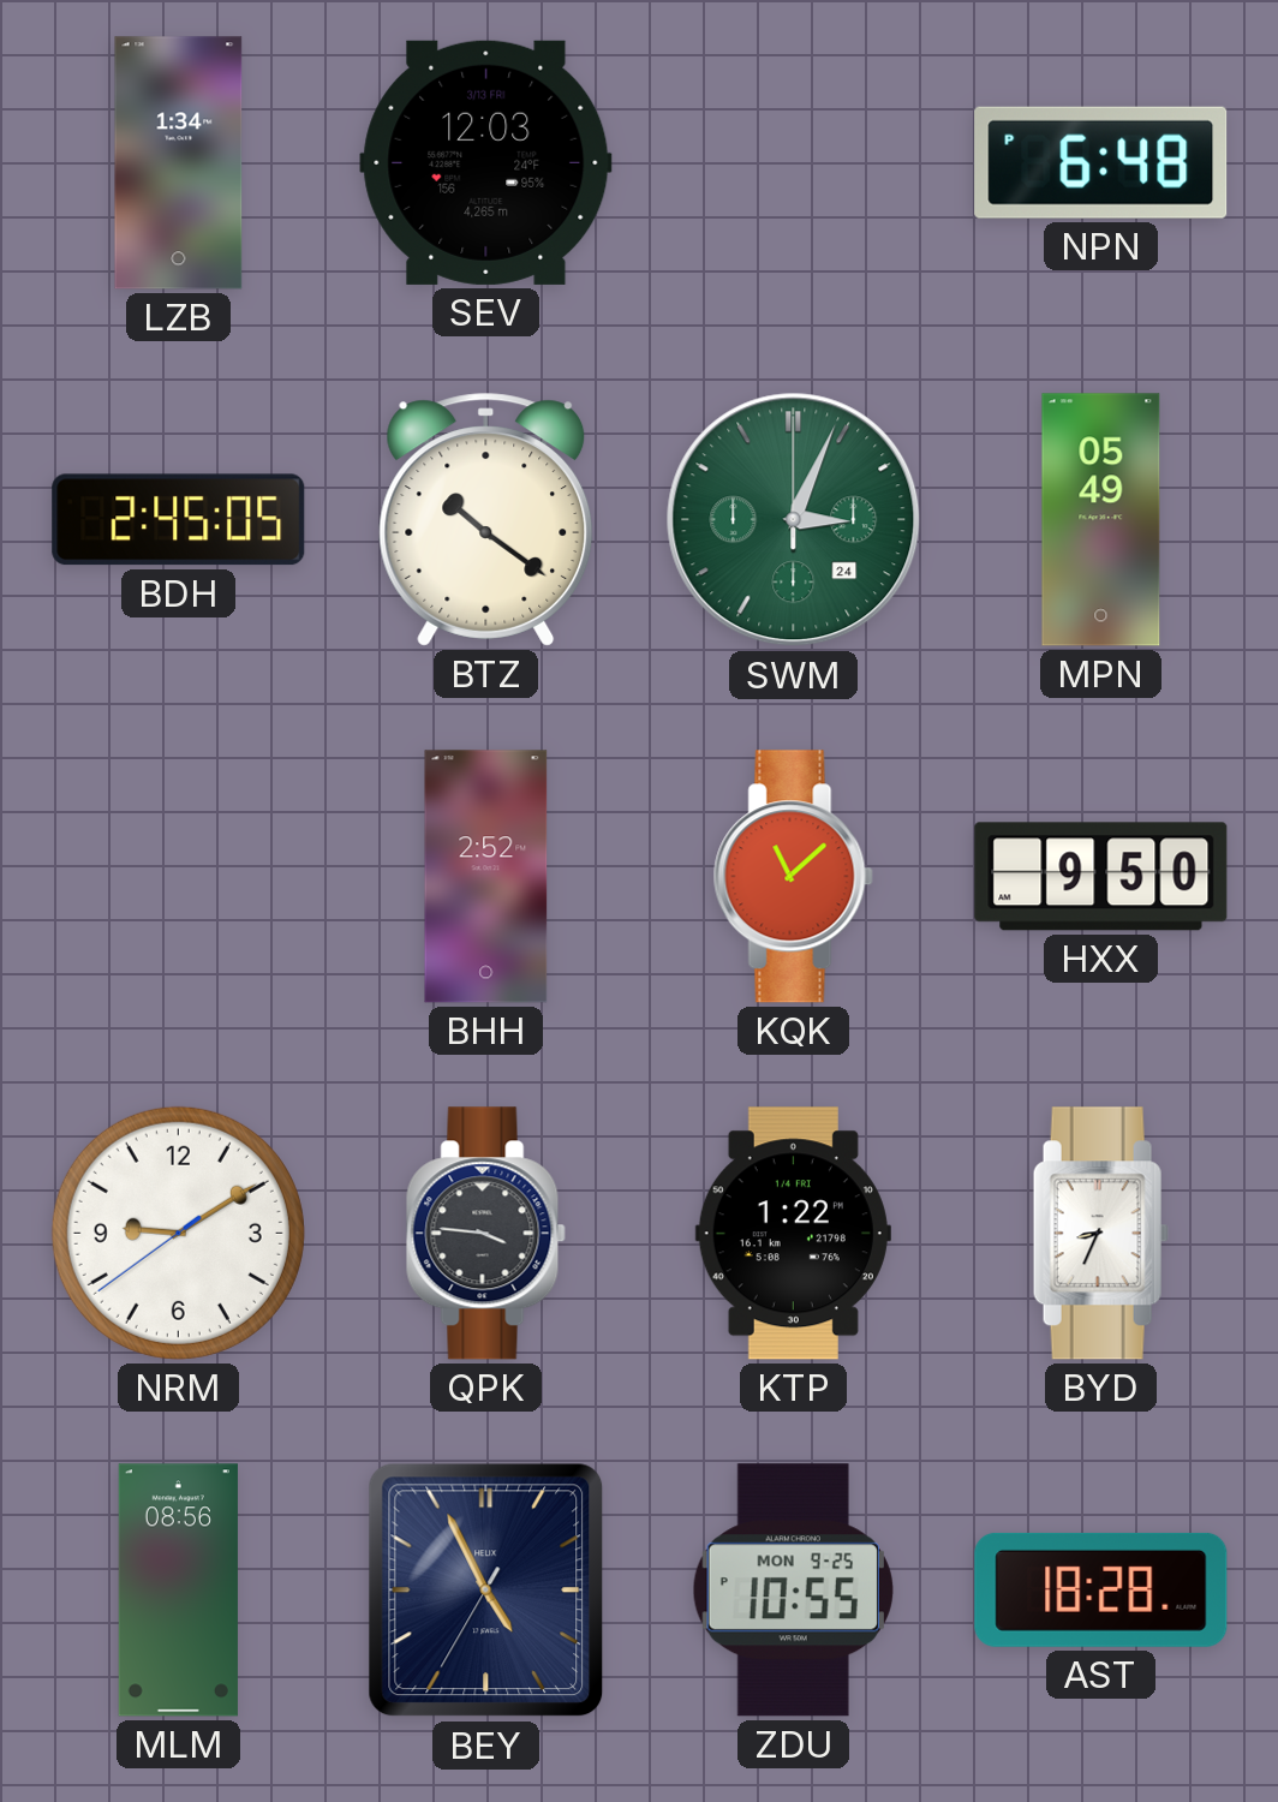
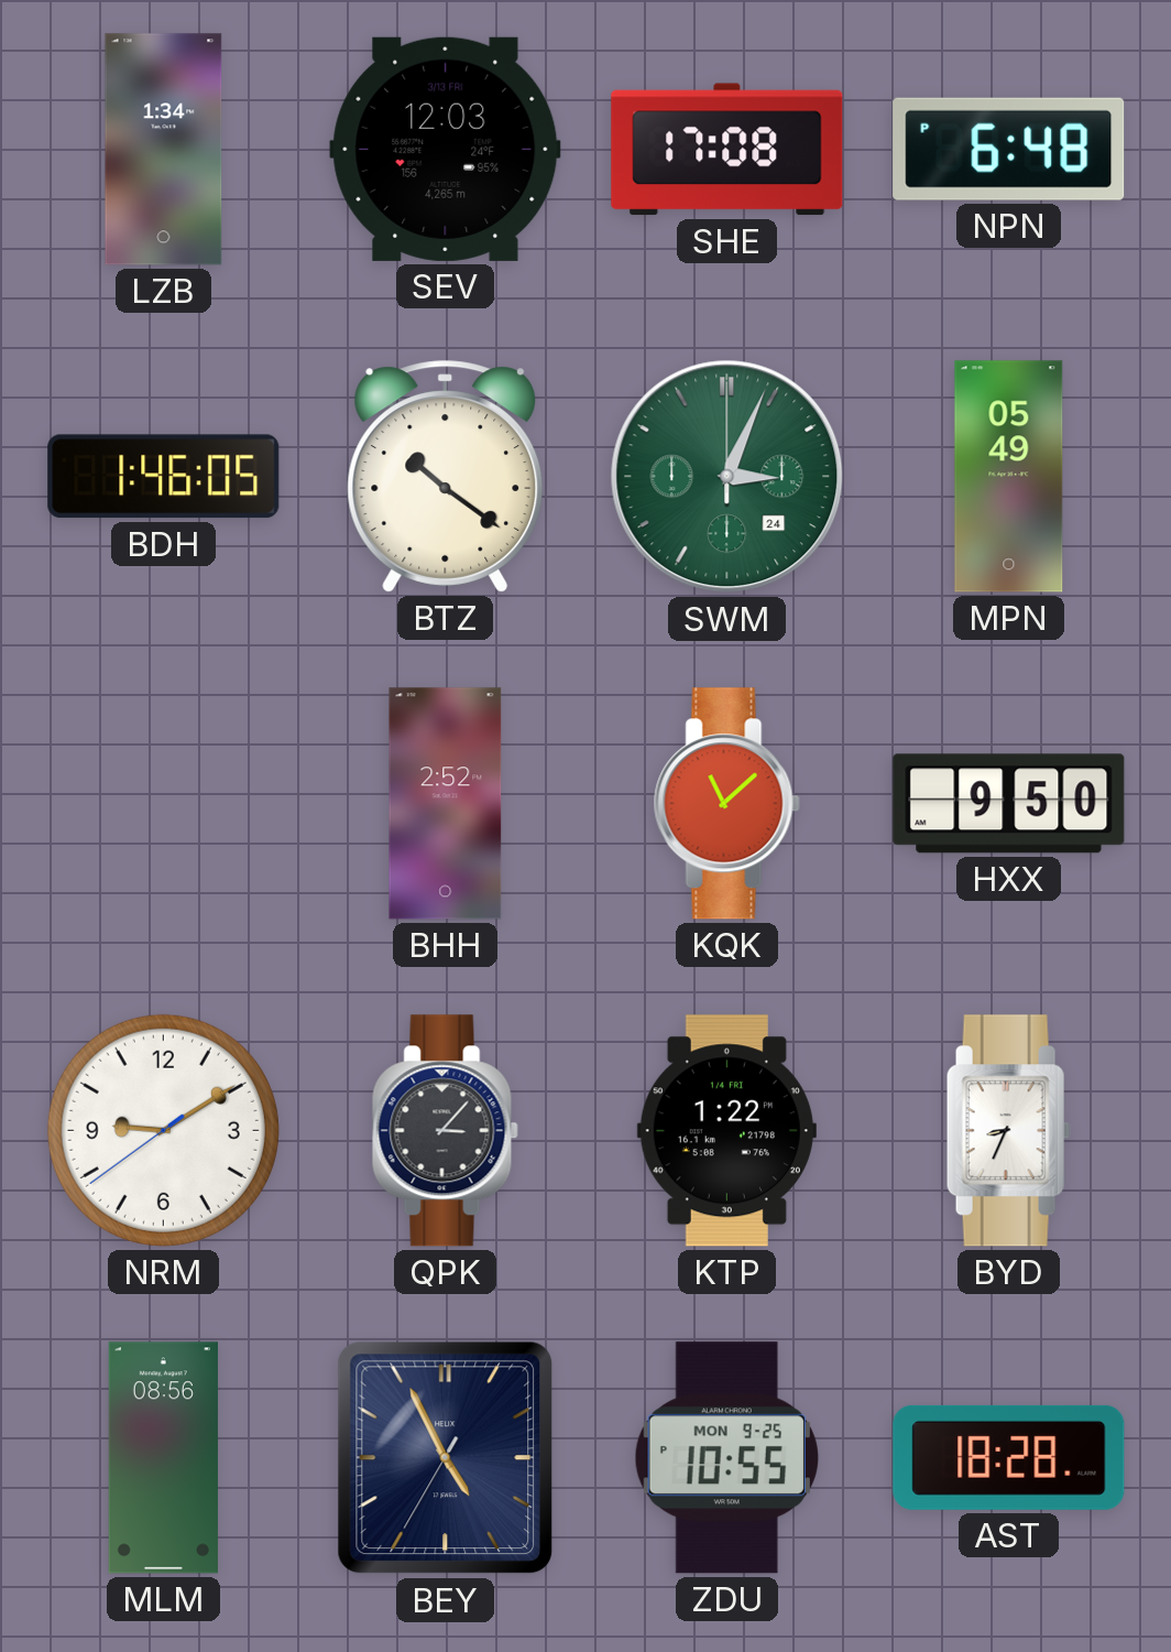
SHE: none -> 17:08 (727, 150)
BDH: 2:45 -> 1:46 (164, 477)
QPK: 3:46 -> 3:07 (445, 1131)
